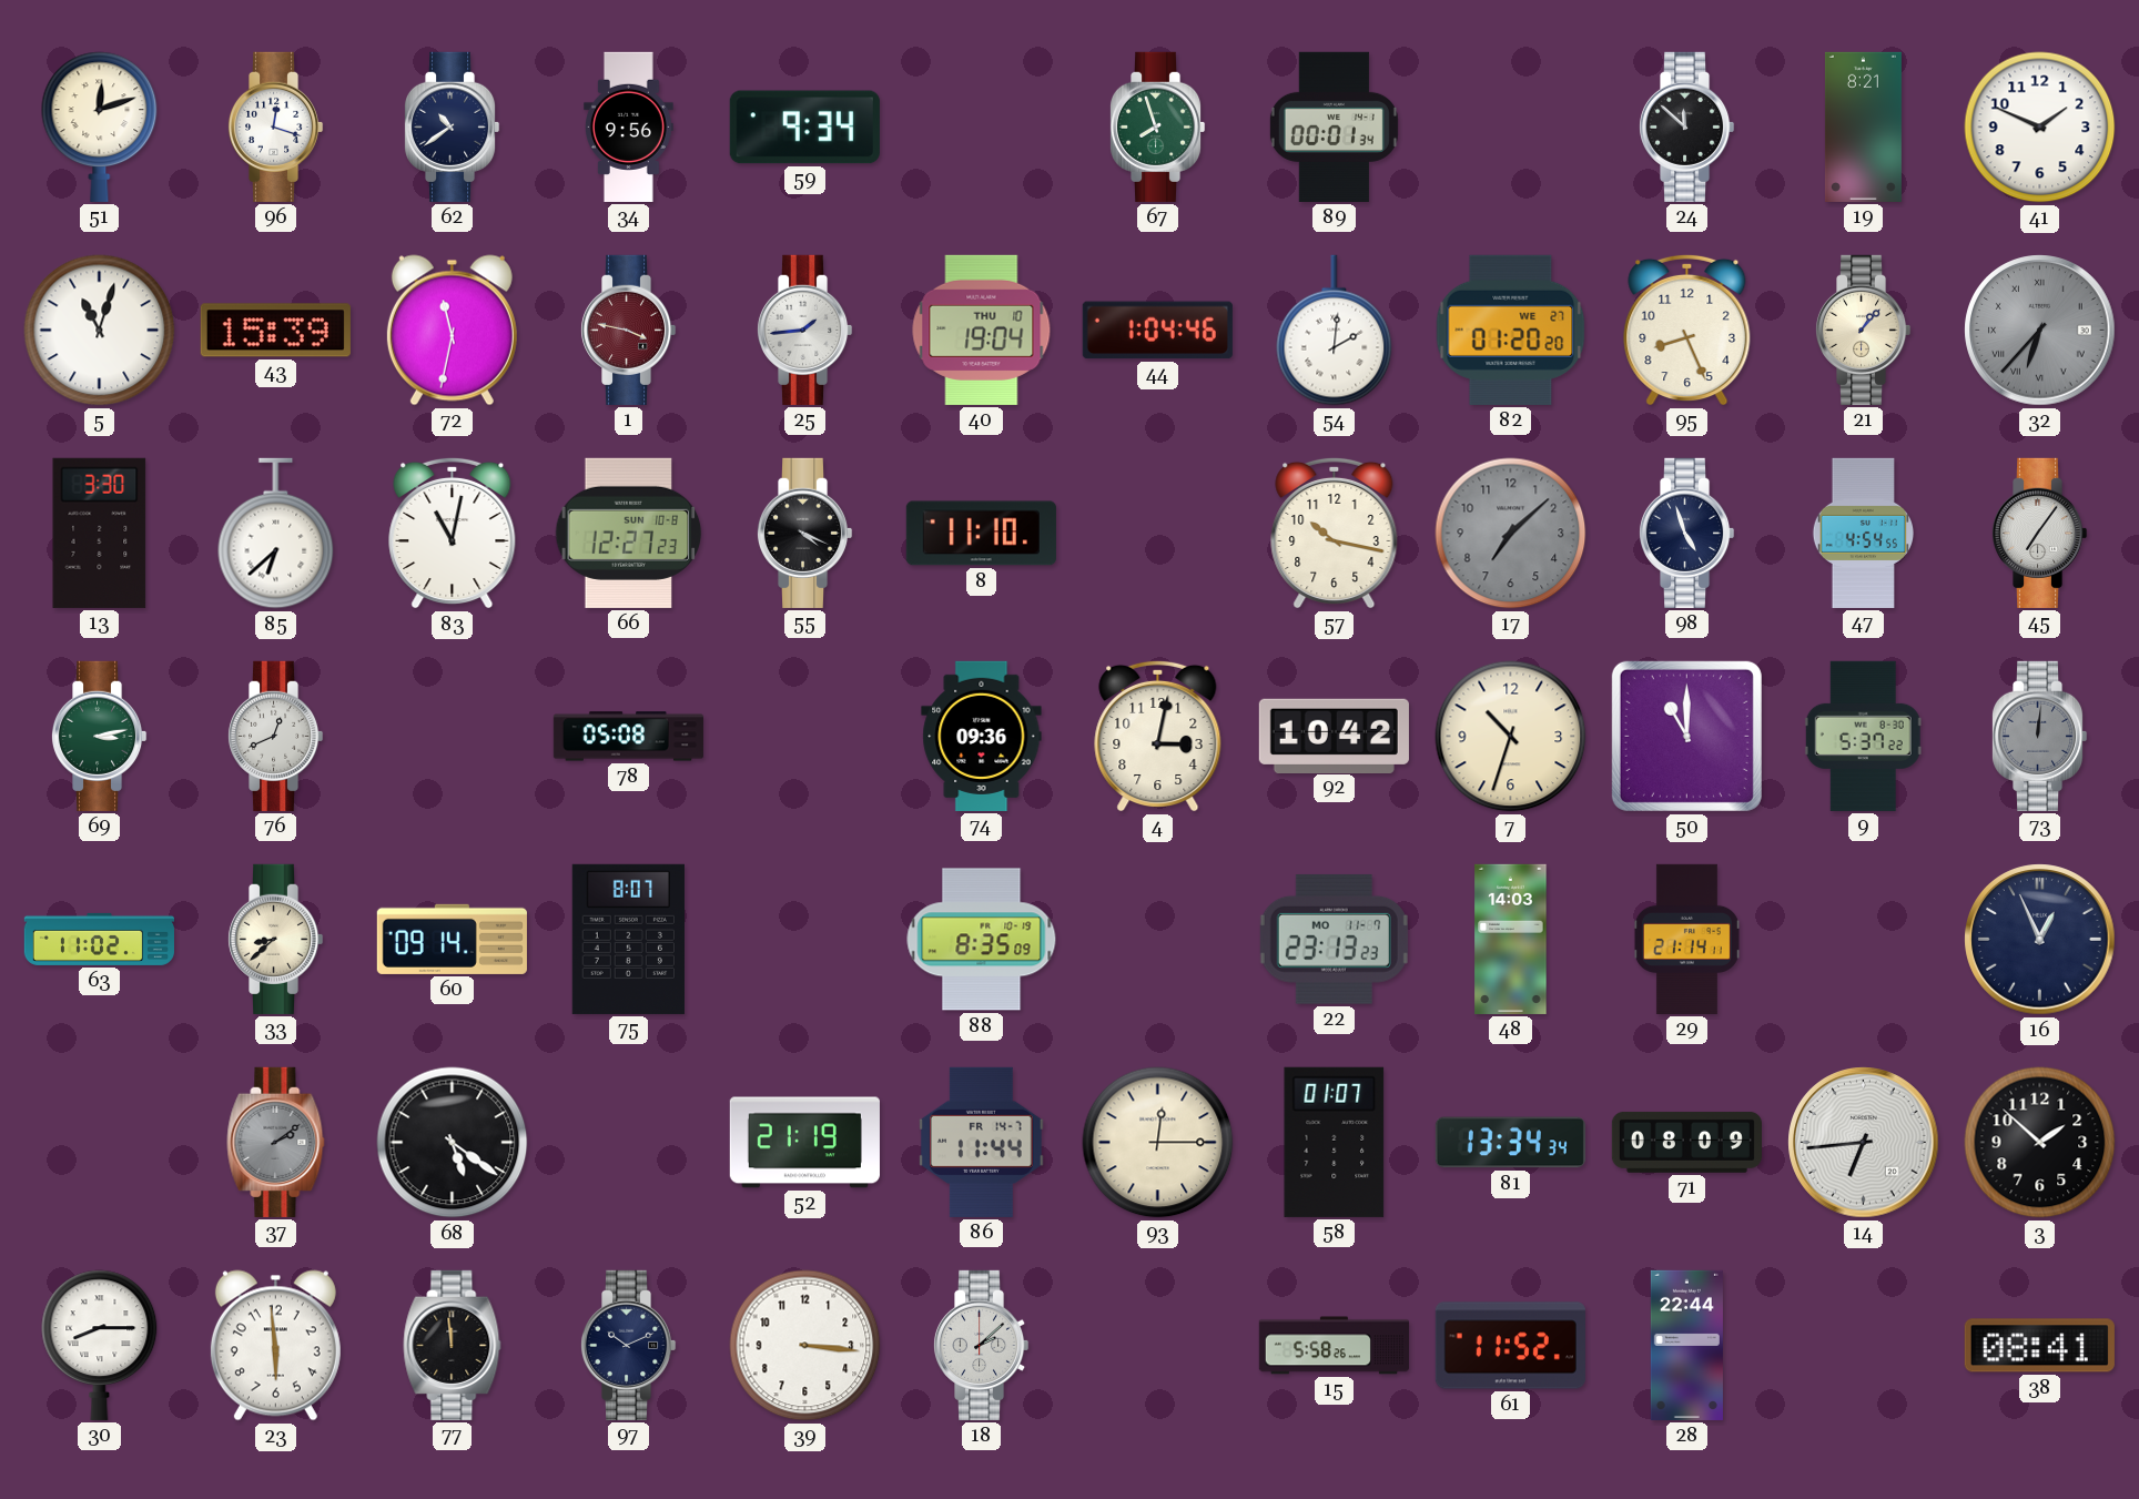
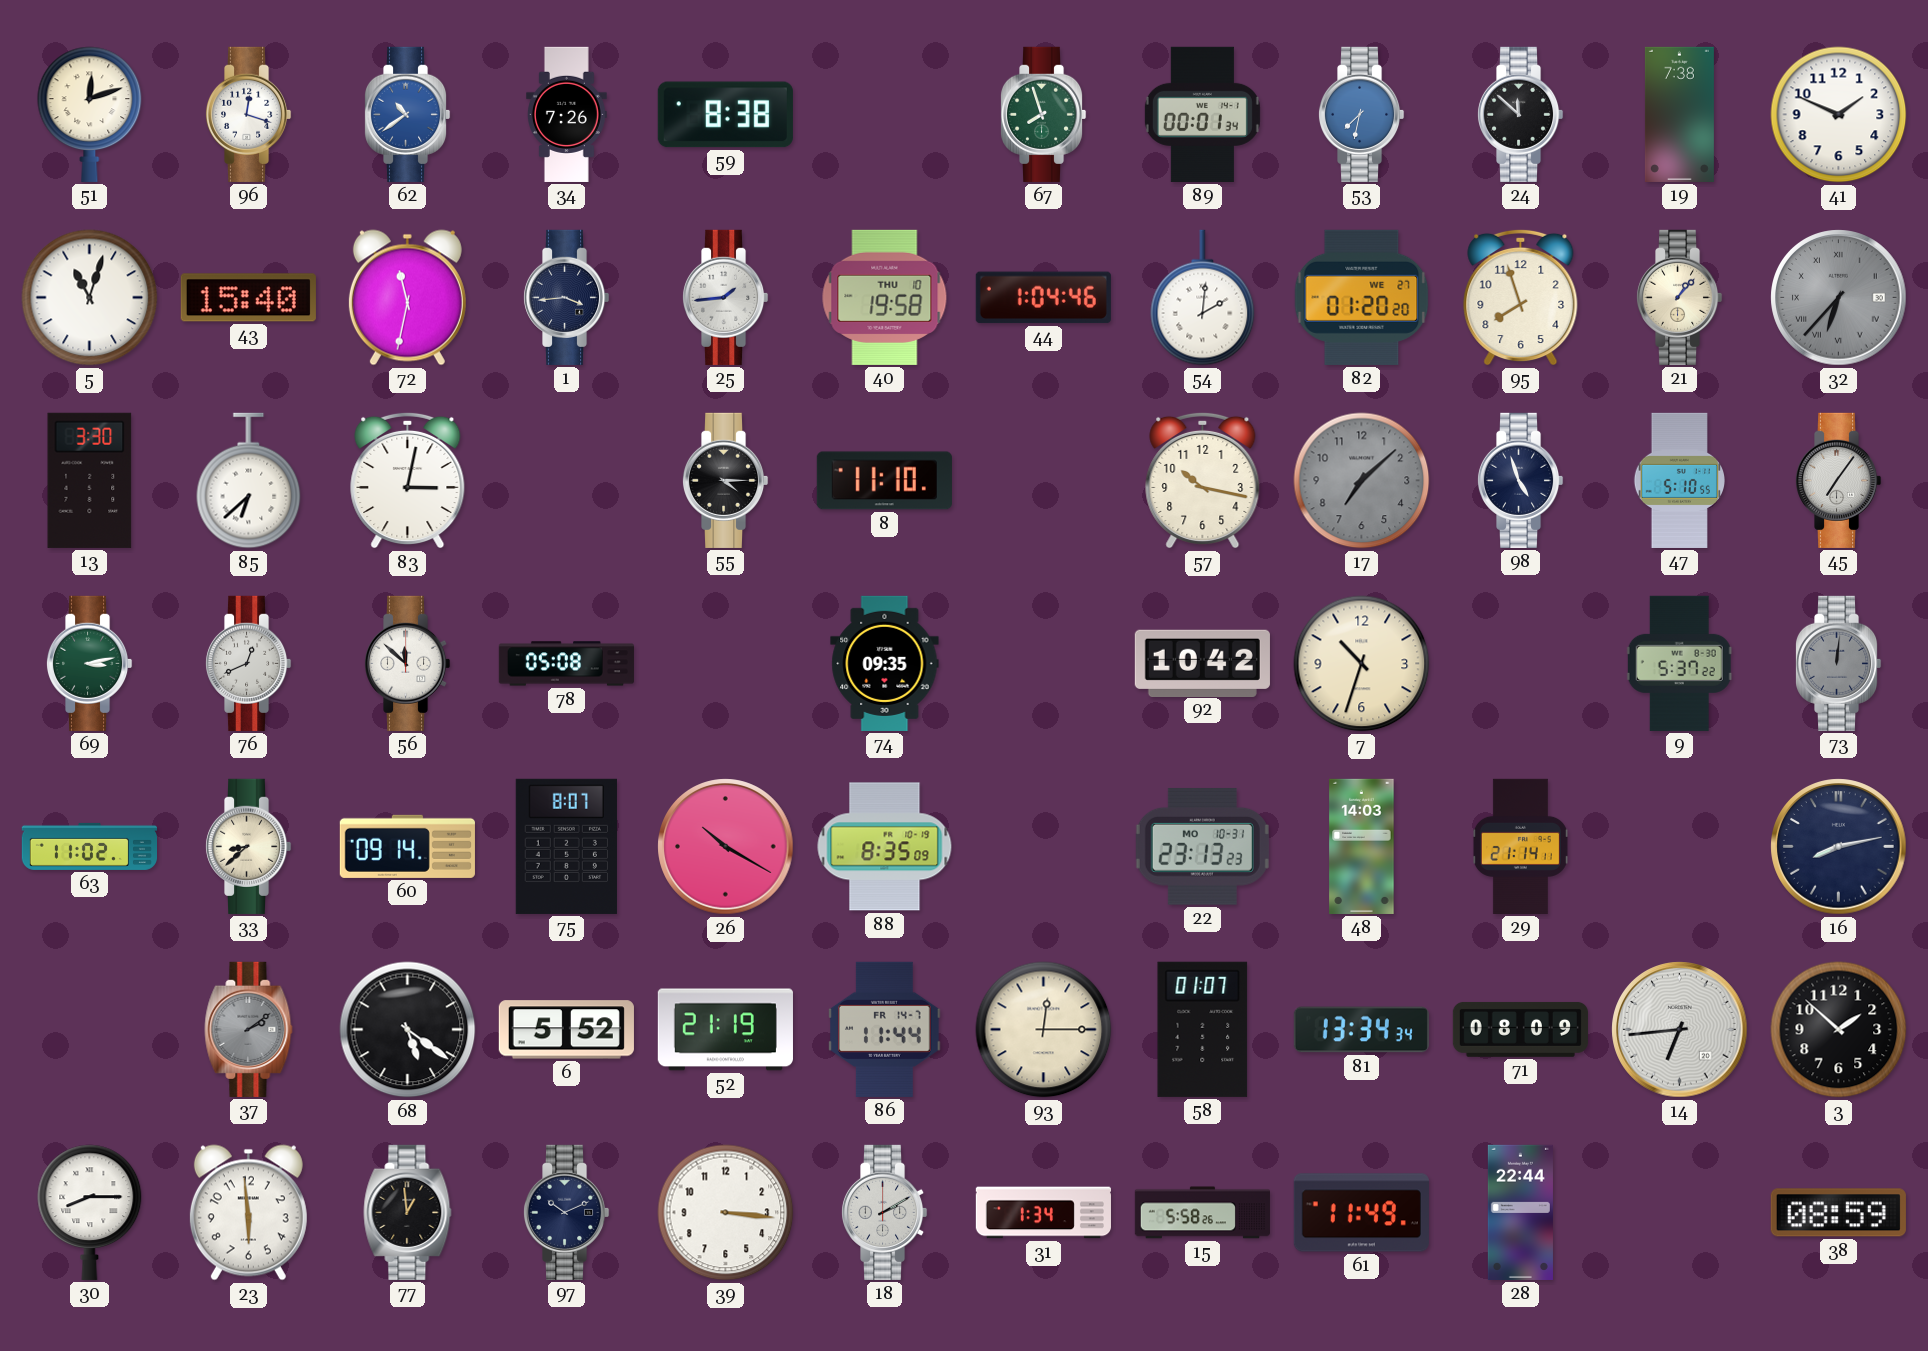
62 dial: navy -> blue (407, 114)
34: 9:56 -> 7:26 (567, 114)
59: 9:34 -> 8:38 (725, 115)
53: none -> 7:32 (1361, 114)
19: 8:21 -> 7:38 (1679, 114)
43: 15:39 -> 15:40 (248, 298)
1: 3:47 -> 3:44 (566, 297)
1 dial: burgundy -> navy (566, 297)
40: 19:04 -> 19:58 (885, 297)
95: 8:26 -> 7:57 (1521, 297)
83: 11:02 -> 3:02 (408, 480)
66: 12:27 -> none (629, 533)
55: 4:19 -> 4:15 (725, 480)
47: 4:54 -> 5:10 (1679, 480)
56: none -> 11:52 (407, 663)
74: 09:36 -> 09:35 (885, 663)
4: 3:02 -> none (1158, 736)
50: 11:00 -> none (1686, 736)
26: none -> 10:20 (726, 847)
22 date: MO 11-7 -> MO 10-31 (1202, 847)
16: 12:56 -> 8:13 (1839, 847)
6: none -> 5:52 (566, 1030)
77: 11:59 -> 12:59 (408, 1212)
18: 2:08 -> 2:10 (884, 1212)
31: none -> 1:34 (1043, 1213)
61: 11:52 -> 11:49 (1361, 1213)
38: 08:41 -> 08:59 (1838, 1213)
